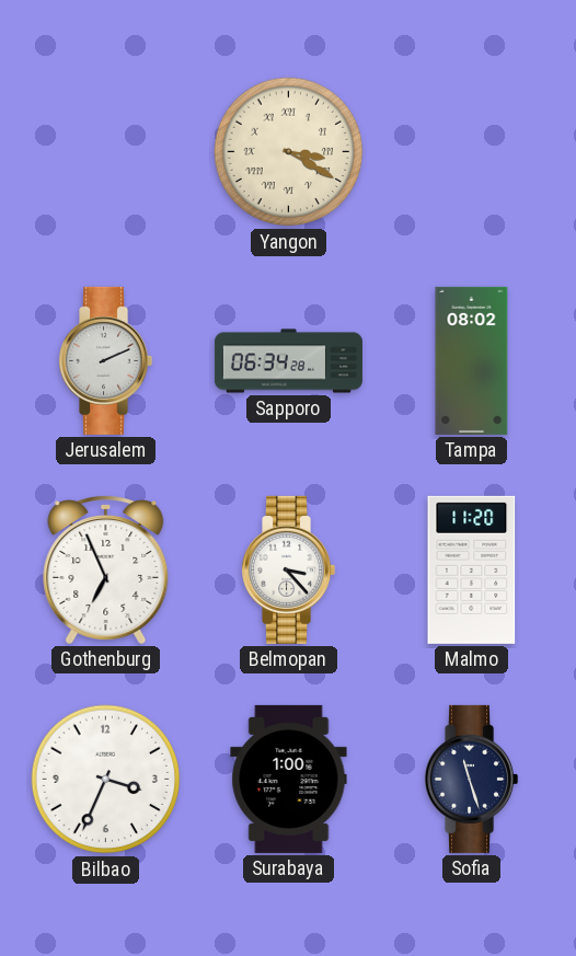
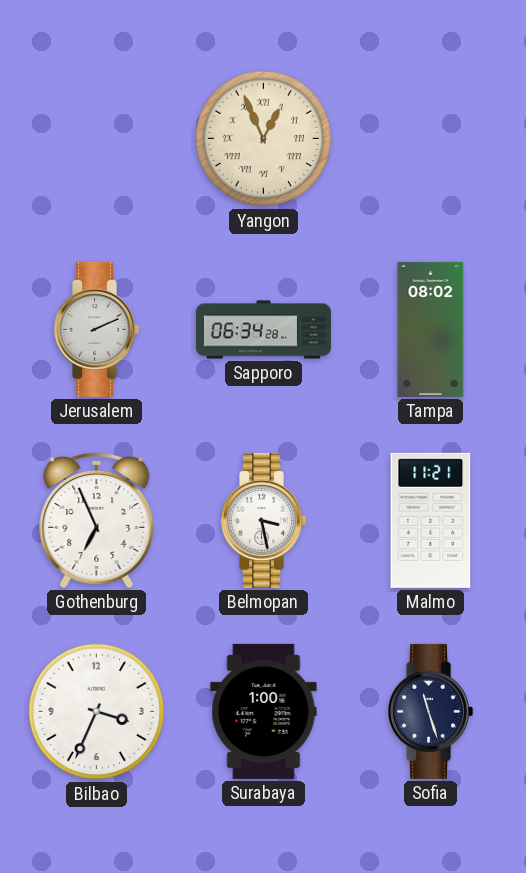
Yangon: 3:20 -> 12:56 (264, 139)
Belmopan: 3:23 -> 3:28 (264, 520)
Malmo: 11:20 -> 11:21 (431, 520)
